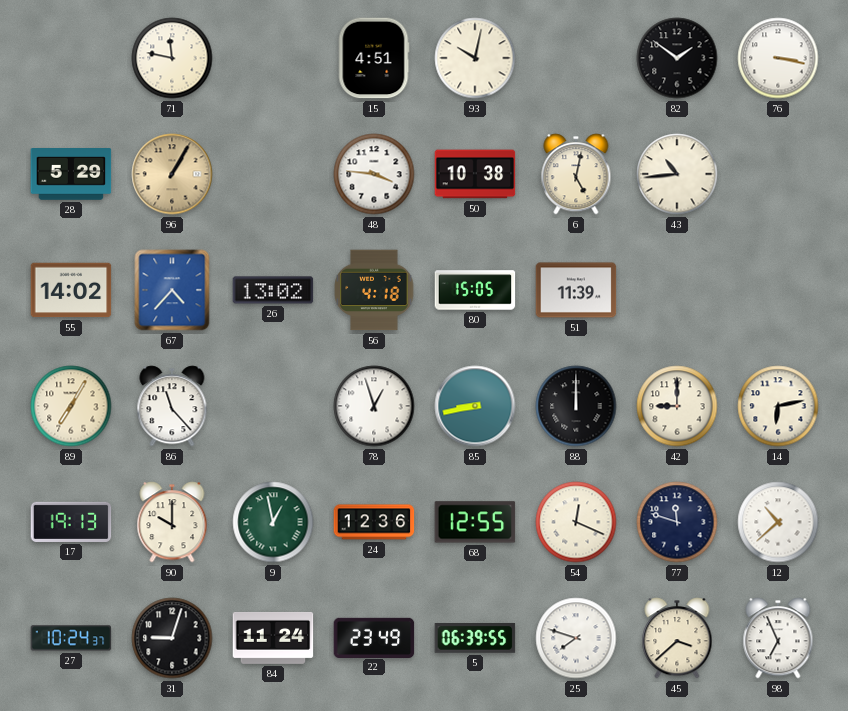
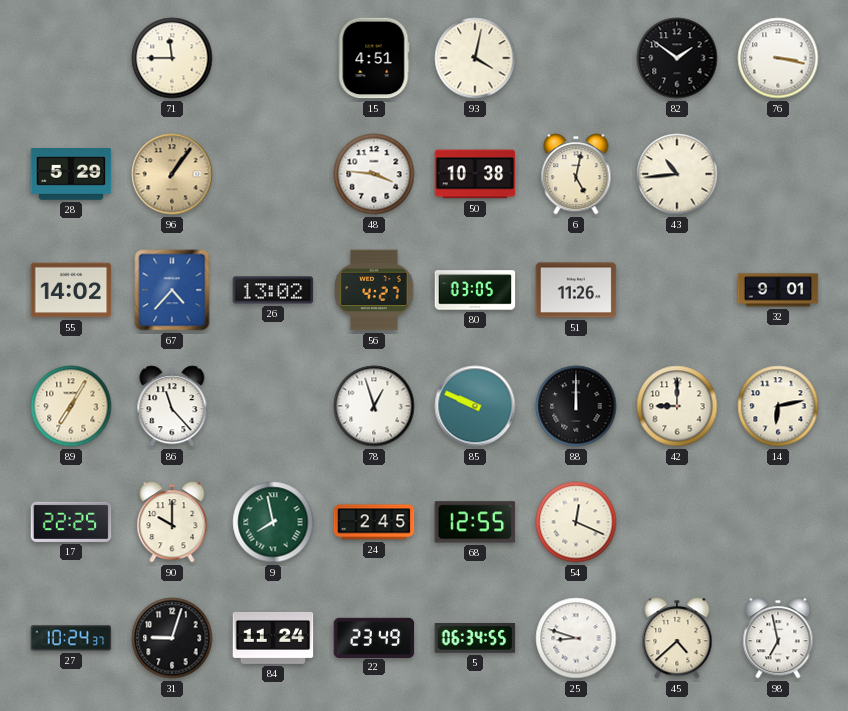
71: 11:47 -> 11:45 (172, 58)
93: 10:02 -> 4:02 (475, 58)
96: 1:05 -> 1:06 (172, 174)
56: 4:18 -> 4:27 (374, 290)
80: 15:05 -> 03:05 (475, 290)
51: 11:39 -> 11:26 (576, 290)
32: none -> 9:01 (778, 290)
85: 8:43 -> 9:49 (475, 406)
17: 19:13 -> 22:25 (71, 522)
9: 12:58 -> 7:58 (273, 522)
24: 12:36 -> 2:45 (374, 522)
77: 11:48 -> none (677, 522)
12: 10:38 -> none (778, 522)
5: 06:39 -> 06:34 (475, 638)
25: 7:48 -> 8:48 (576, 638)
45: 3:38 -> 4:38 (677, 638)
98: 6:56 -> 6:58 (778, 638)
